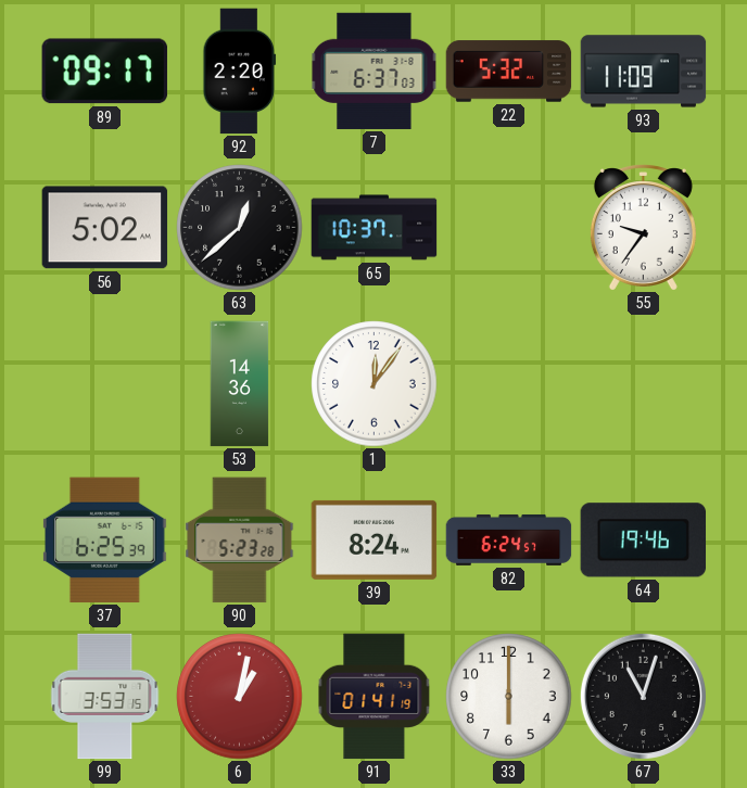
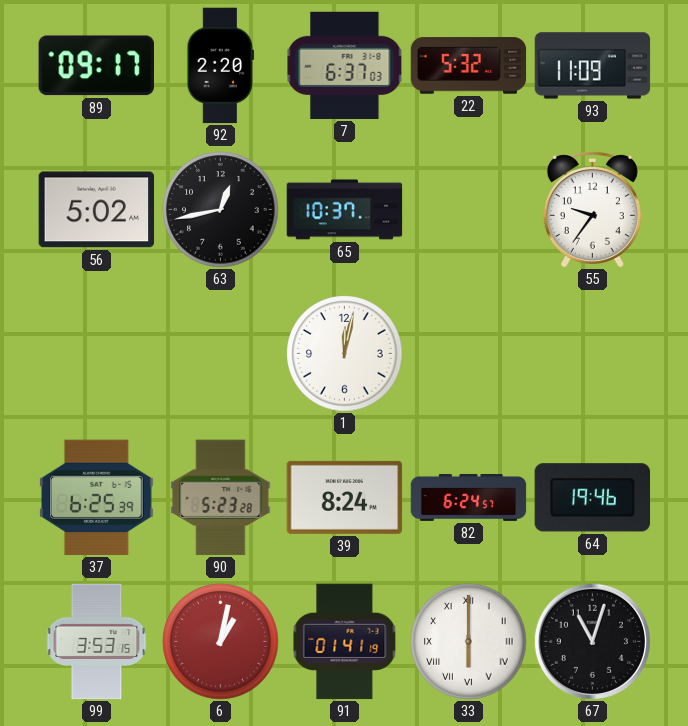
63: 12:38 -> 12:43 (221, 210)
53: 14:36 -> none (240, 384)
1: 12:06 -> 12:02 (345, 354)
33 numerals: Arabic -> Roman (469, 642)
